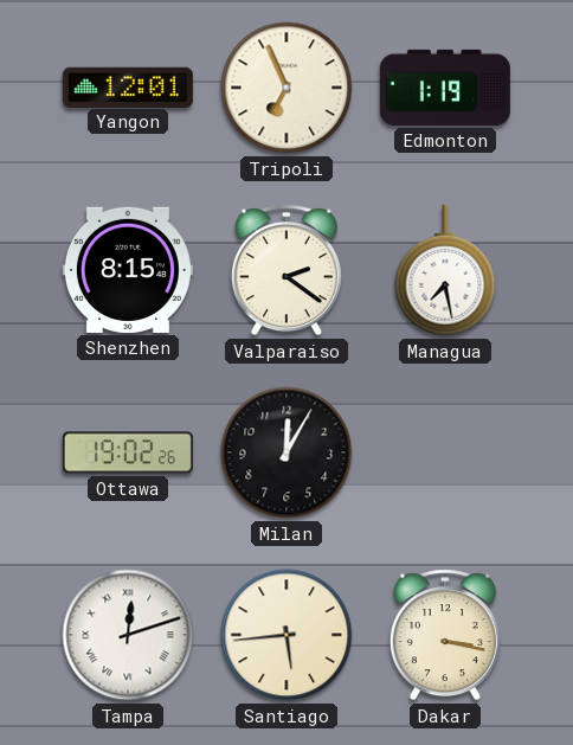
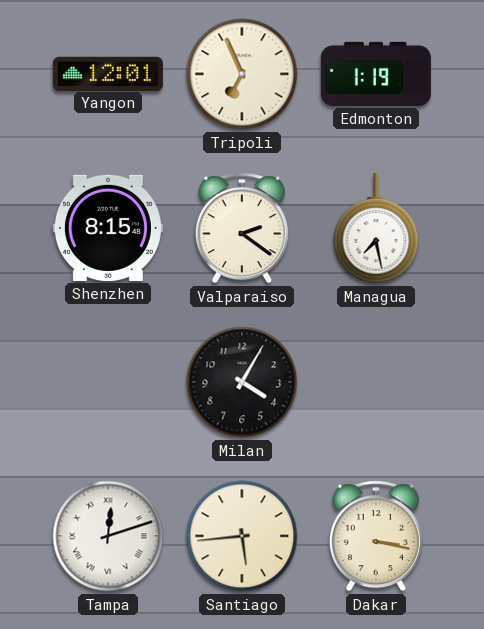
Ottawa: 19:02 -> none (128, 452)
Milan: 12:05 -> 4:05 (242, 382)
